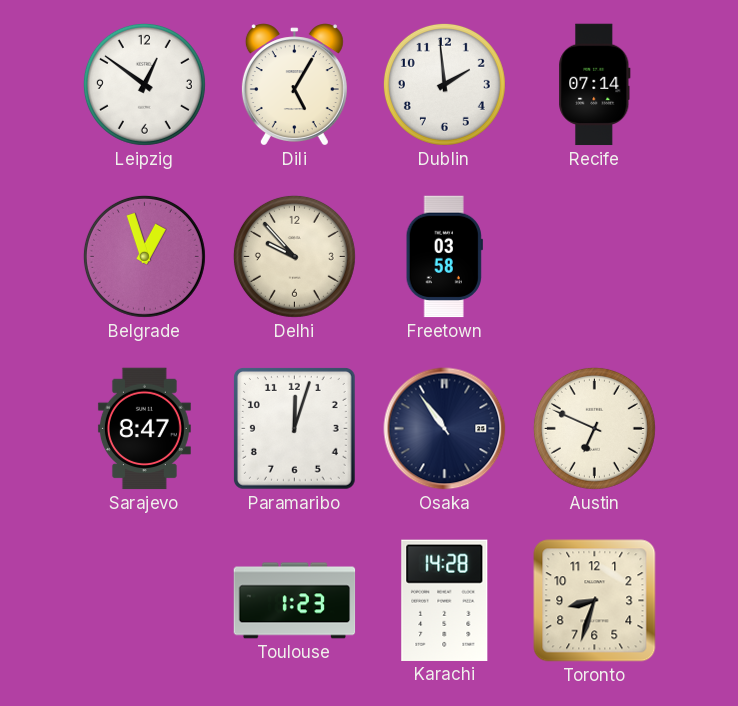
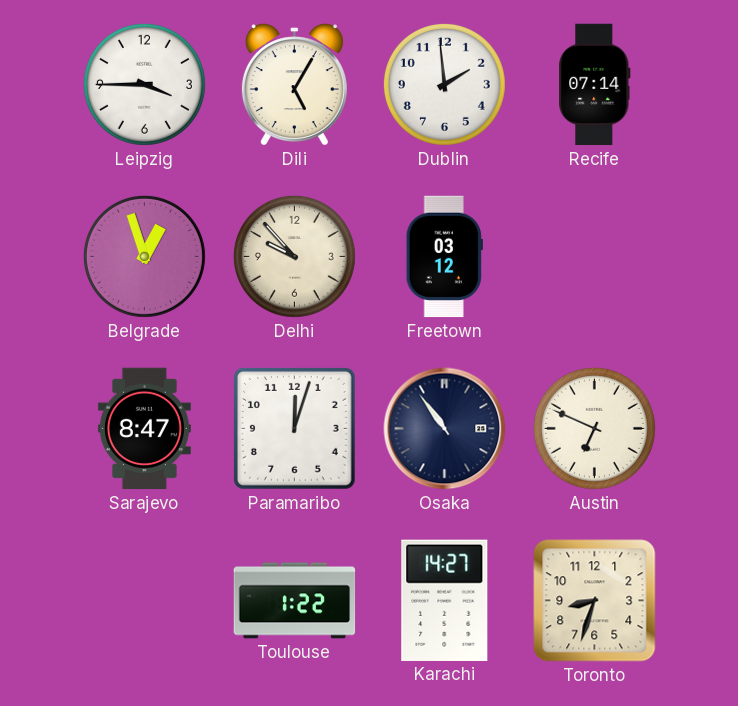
Leipzig: 12:51 -> 3:45 (144, 84)
Freetown: 03:58 -> 03:12 (444, 257)
Toulouse: 1:23 -> 1:22 (295, 601)
Karachi: 14:28 -> 14:27 (445, 600)
